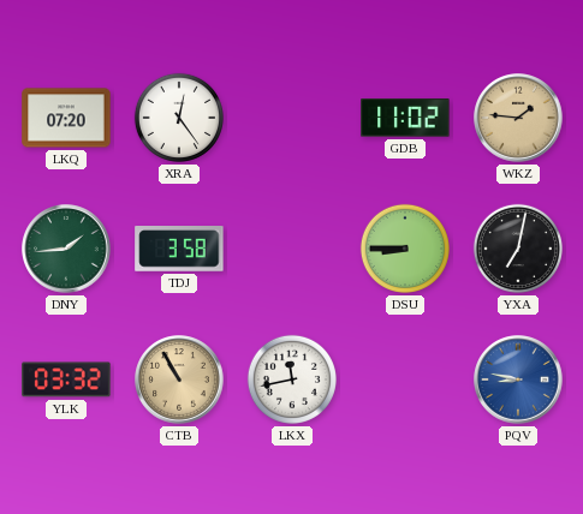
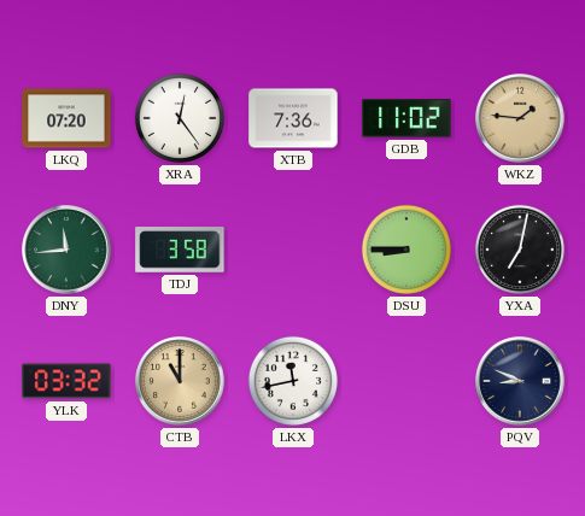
XTB: none -> 7:36 (293, 118)
DNY: 1:44 -> 11:44 (66, 250)
CTB: 10:55 -> 11:00 (180, 381)
PQV: 8:47 -> 8:49 (520, 381)
PQV dial: blue -> navy (520, 381)
